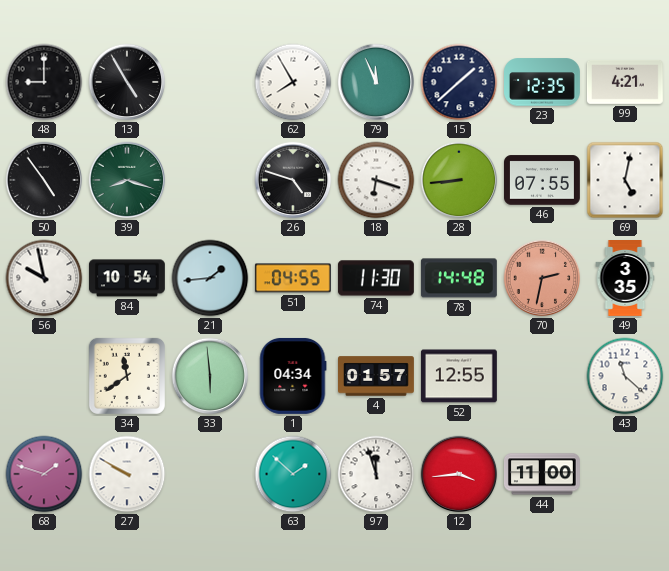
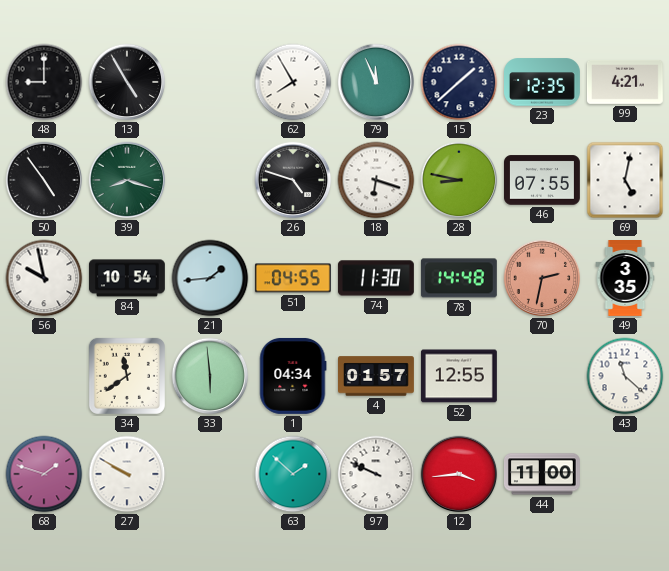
28: 8:44 -> 8:47 (459, 180)
97: 11:57 -> 9:49 (376, 474)
